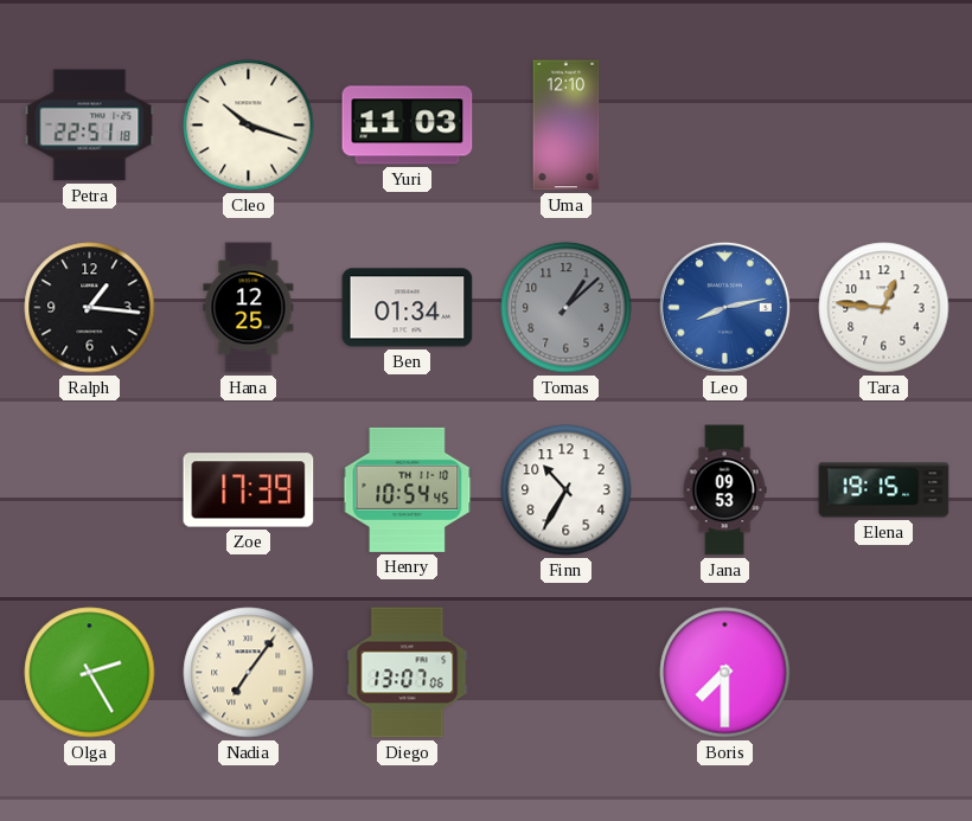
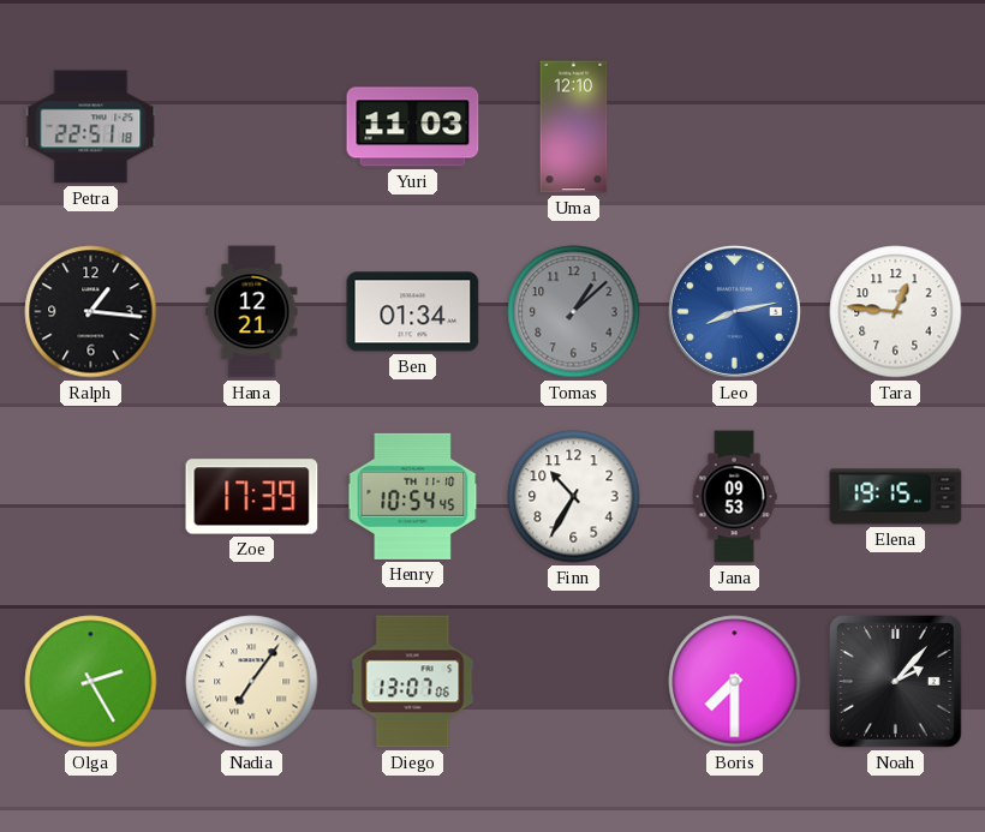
Cleo: 10:18 -> none (249, 126)
Hana: 12:25 -> 12:21 (252, 312)
Noah: none -> 2:07 (896, 682)
